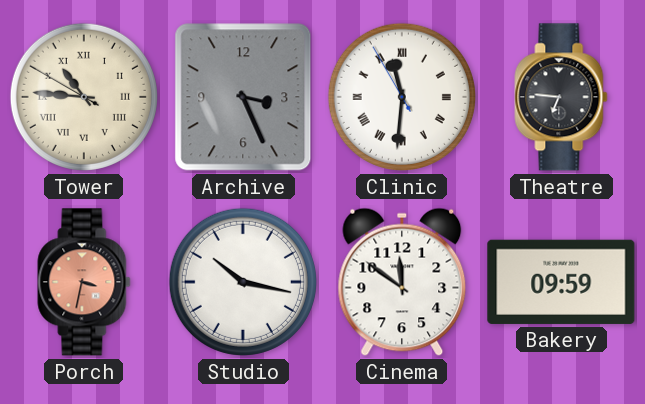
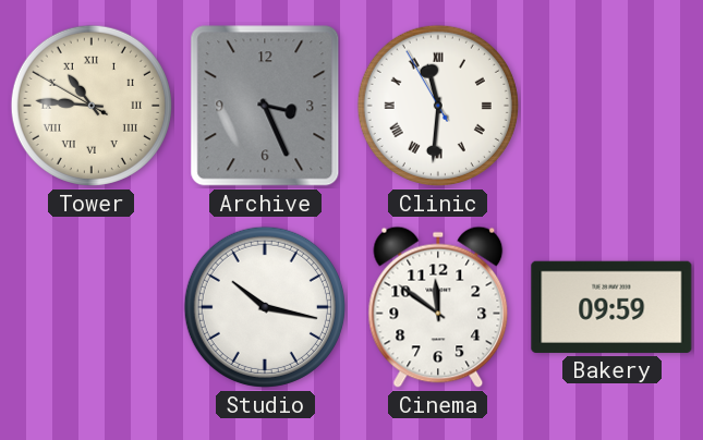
Theatre: 6:46 -> none (561, 97)
Porch: 3:32 -> none (84, 282)
